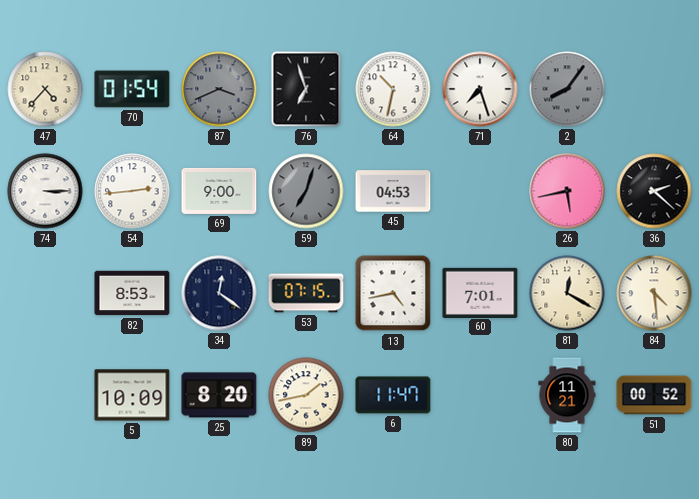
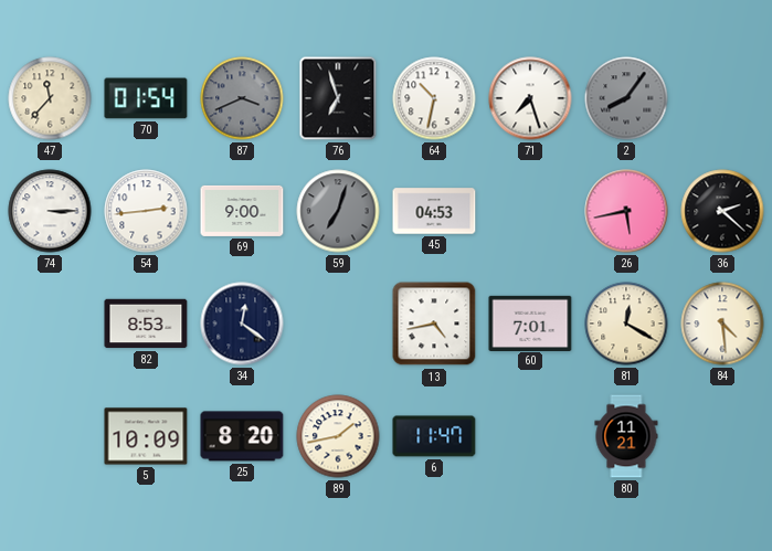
47: 4:37 -> 11:37 (50, 98)
53: 07:15 -> none (306, 293)
51: 00:52 -> none (654, 395)
